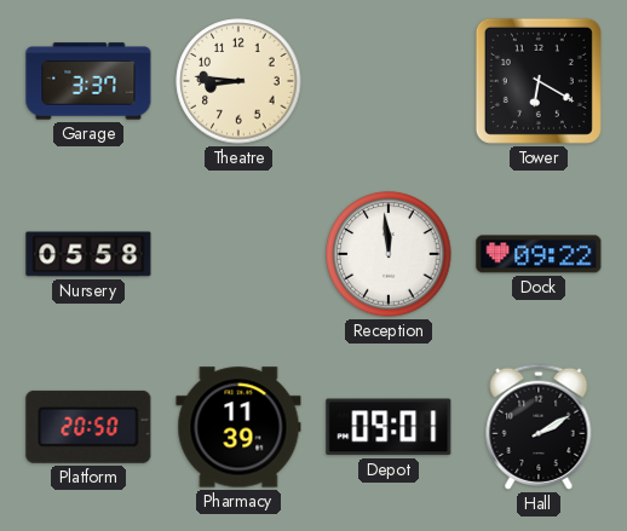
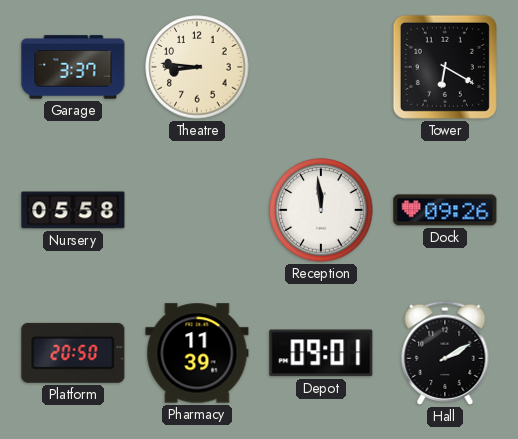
Dock: 09:22 -> 09:26 (445, 210)
